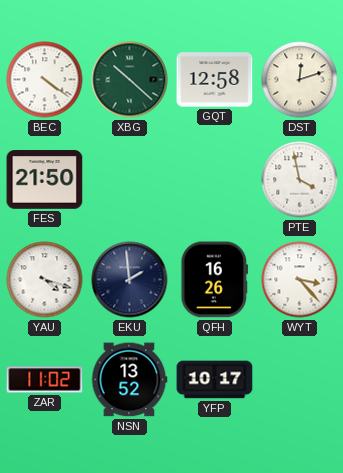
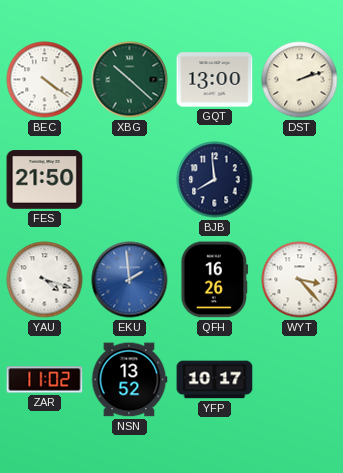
GQT: 12:58 -> 13:00 (215, 80)
DST: 12:12 -> 2:12 (300, 80)
BJB: none -> 7:59 (215, 180)
PTE: 3:58 -> none (300, 180)
EKU dial: navy -> blue (130, 280)
